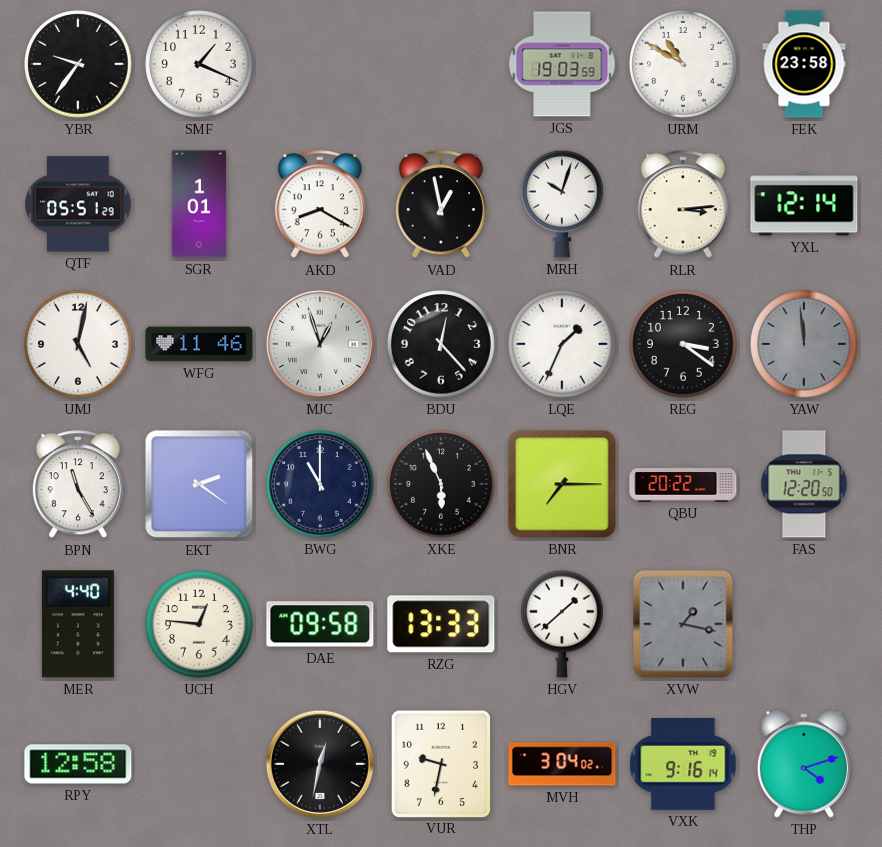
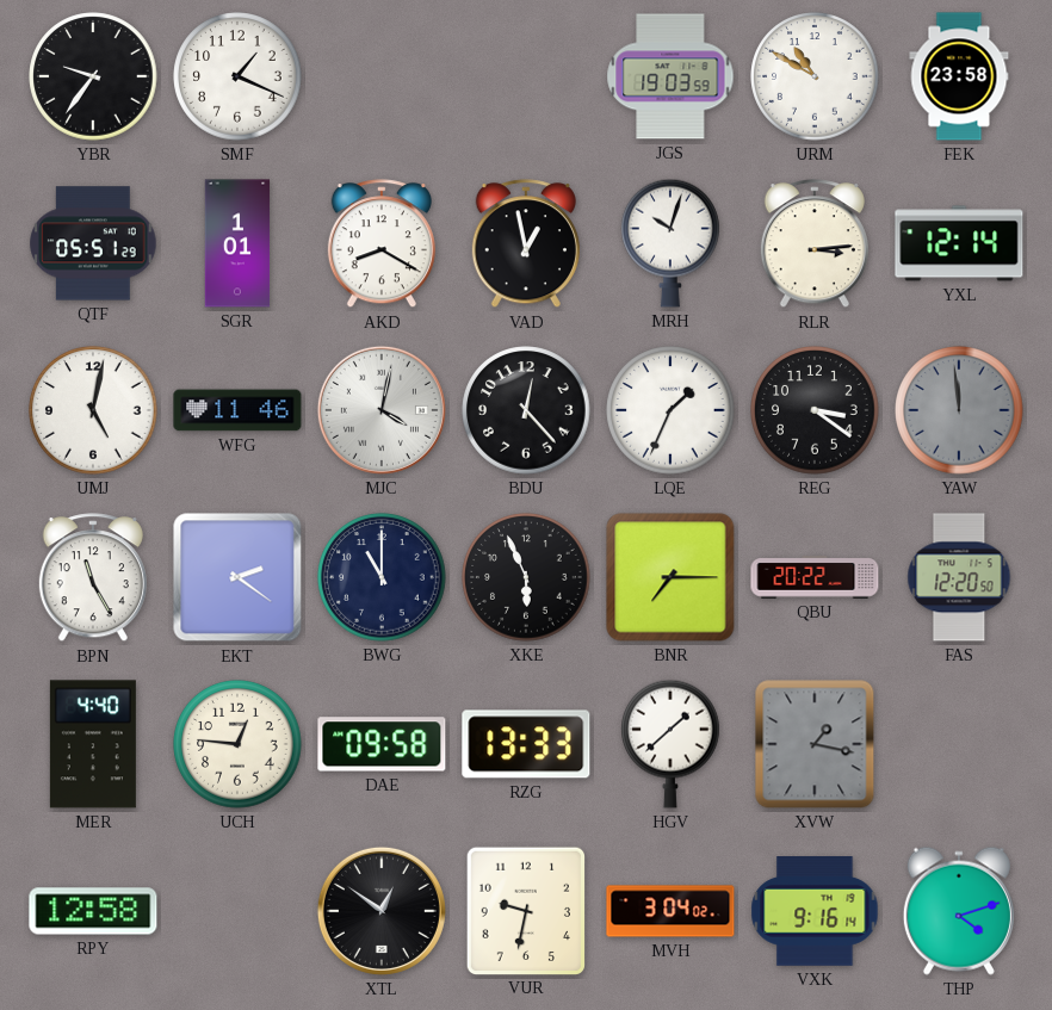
MJC: 12:57 -> 4:02 (382, 410)
XTL: 12:32 -> 12:51 (382, 911)
